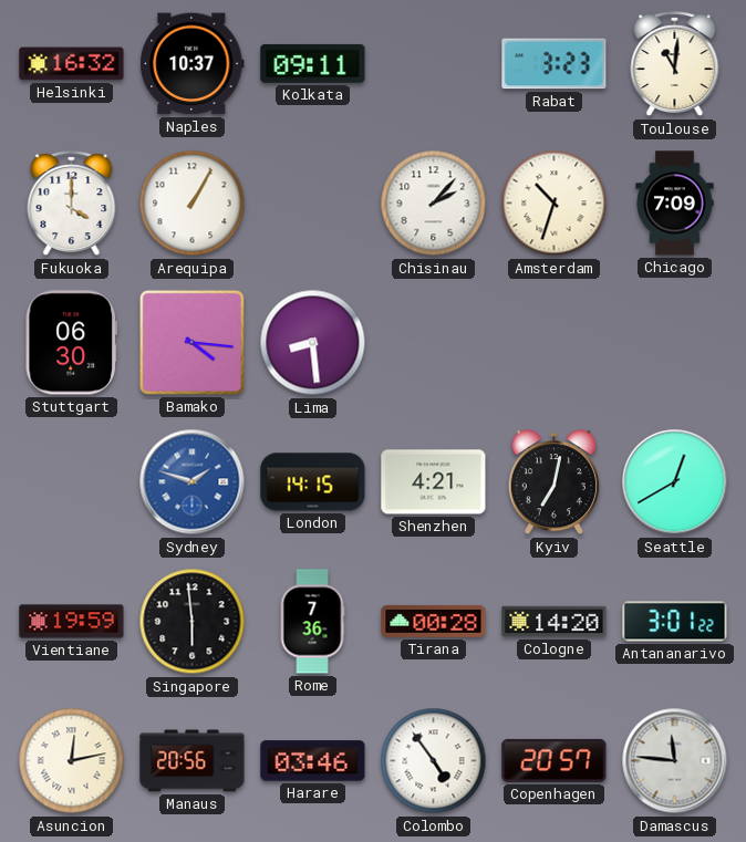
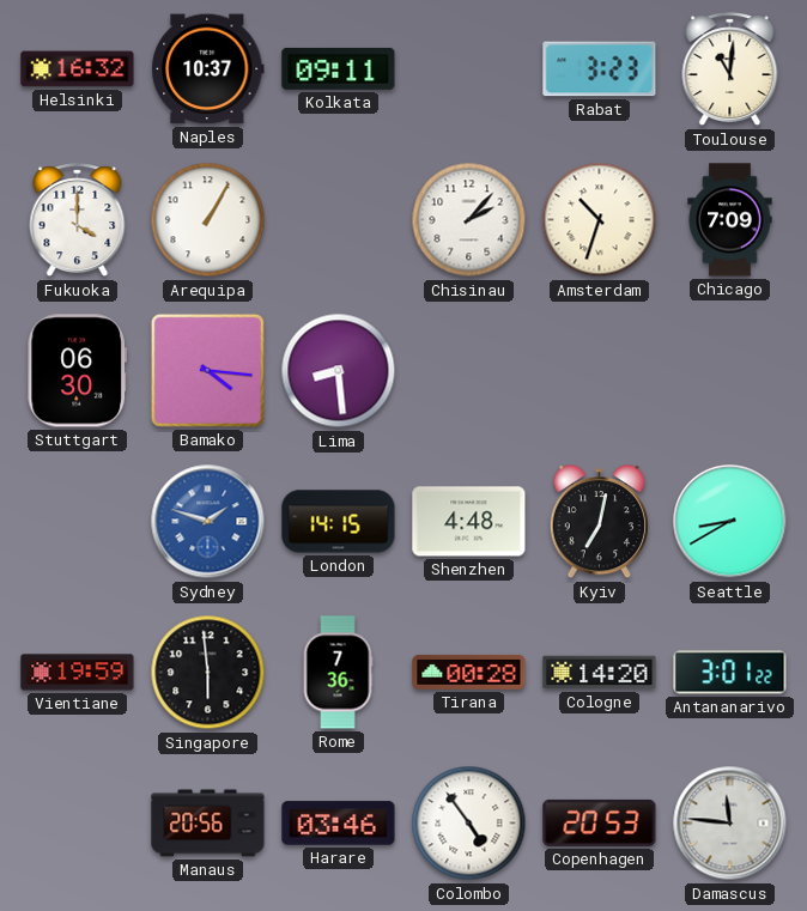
Shenzhen: 4:21 -> 4:48 (469, 522)
Seattle: 12:40 -> 8:40 (730, 522)
Asuncion: 12:13 -> none (72, 761)
Copenhagen: 20:57 -> 20:53 (600, 822)
